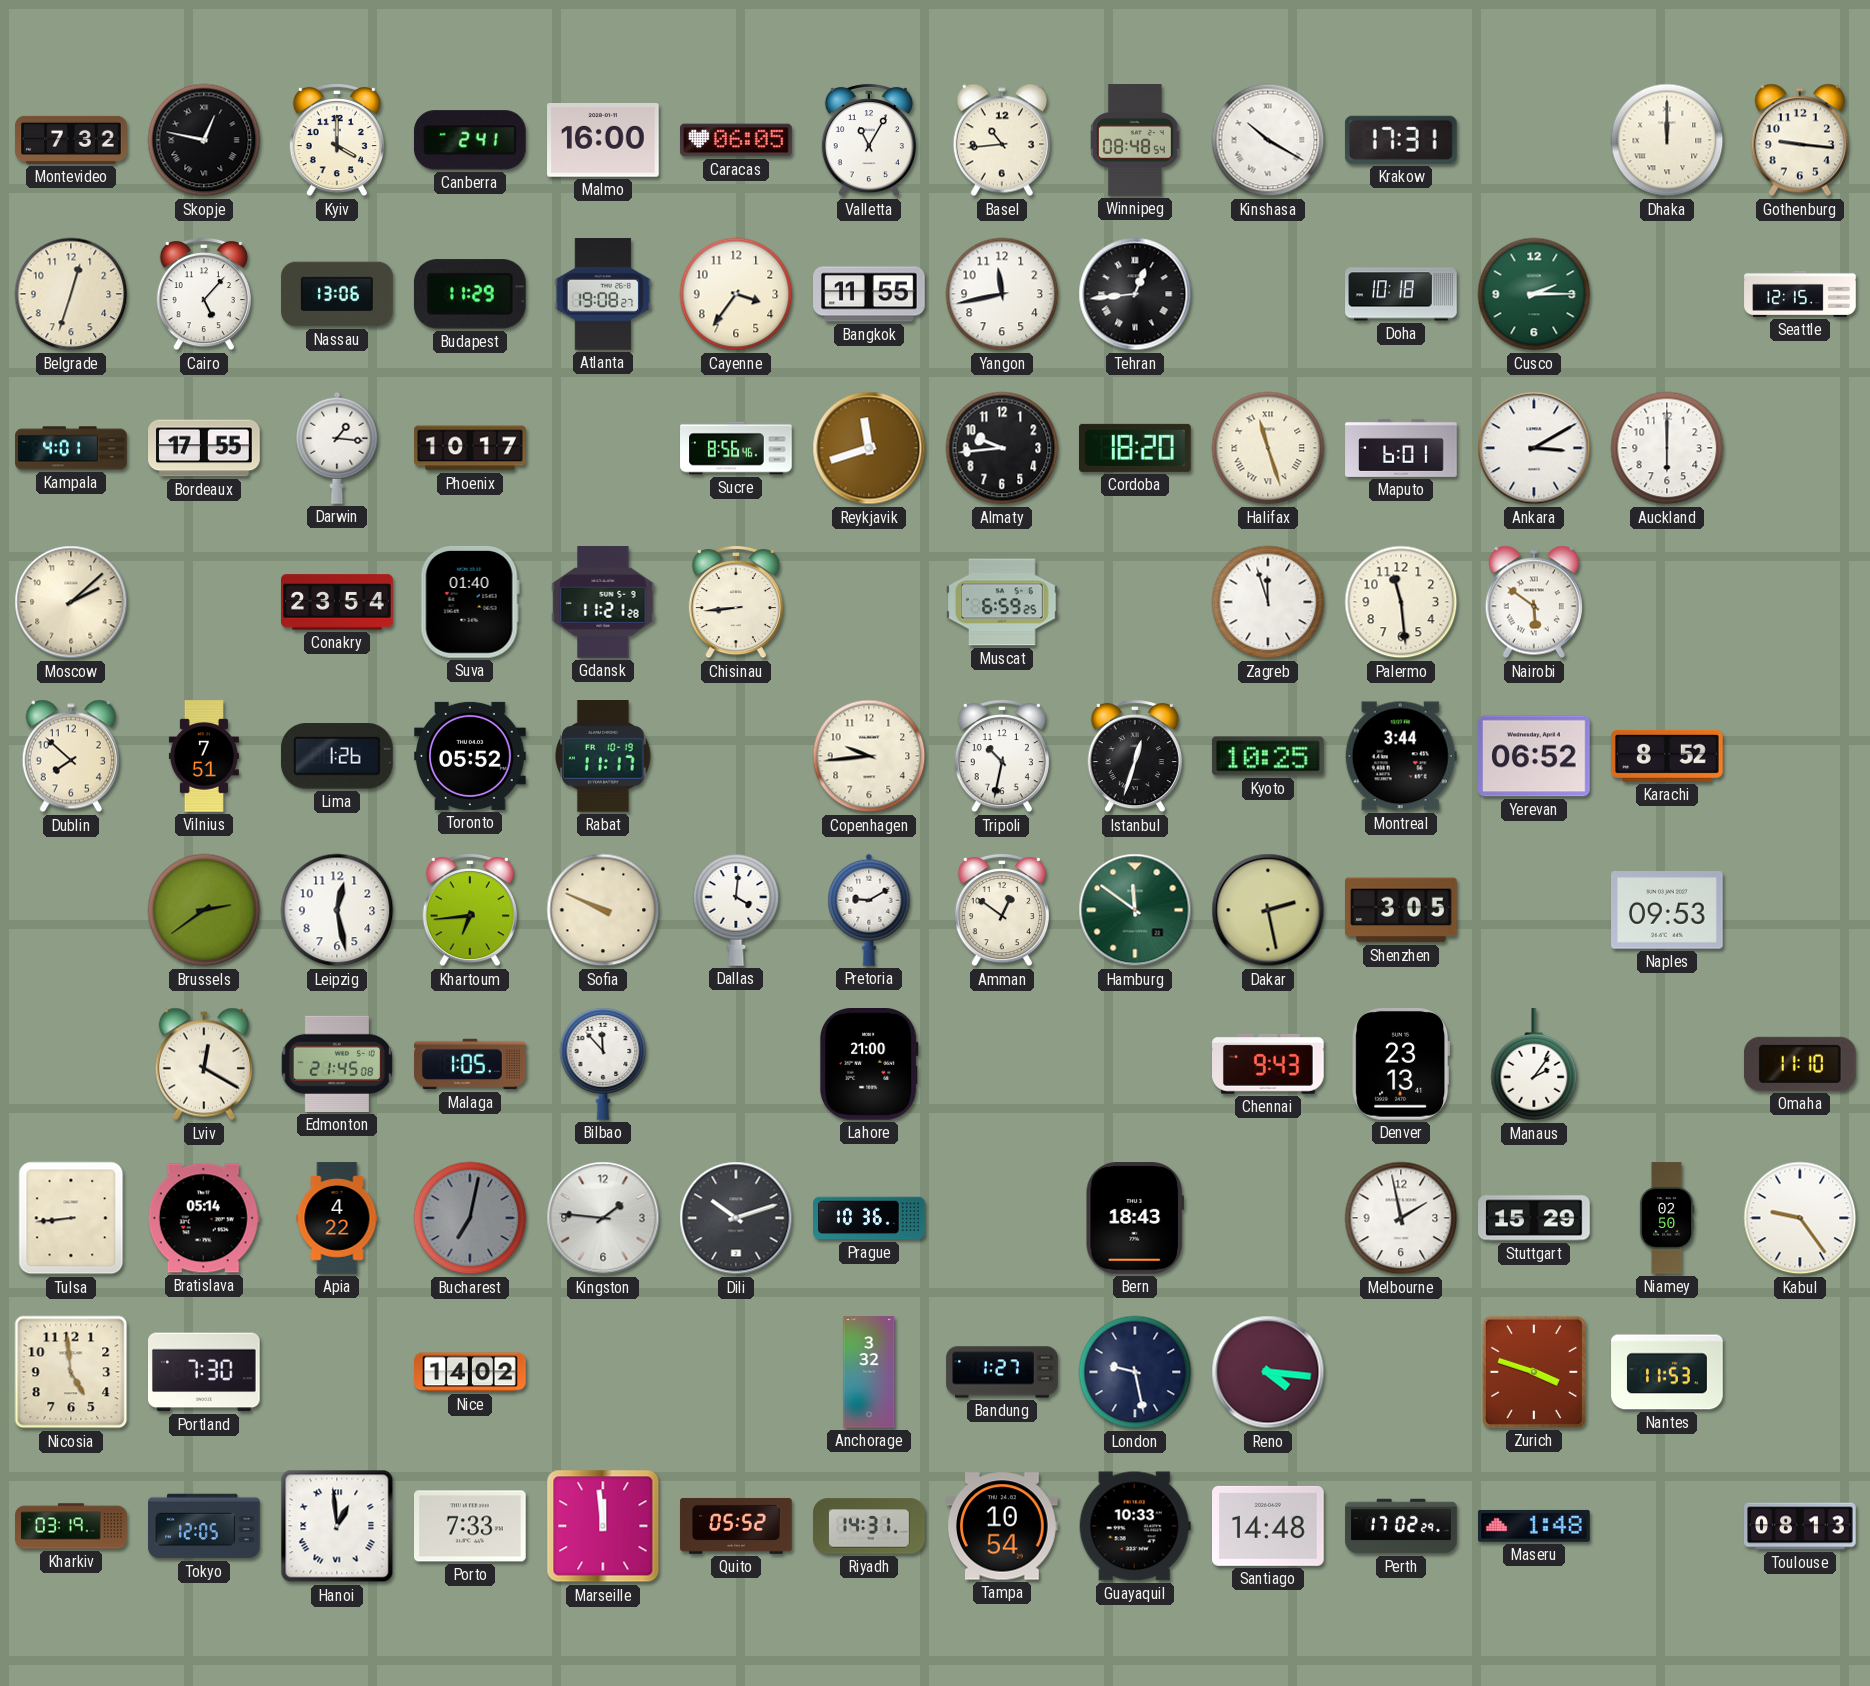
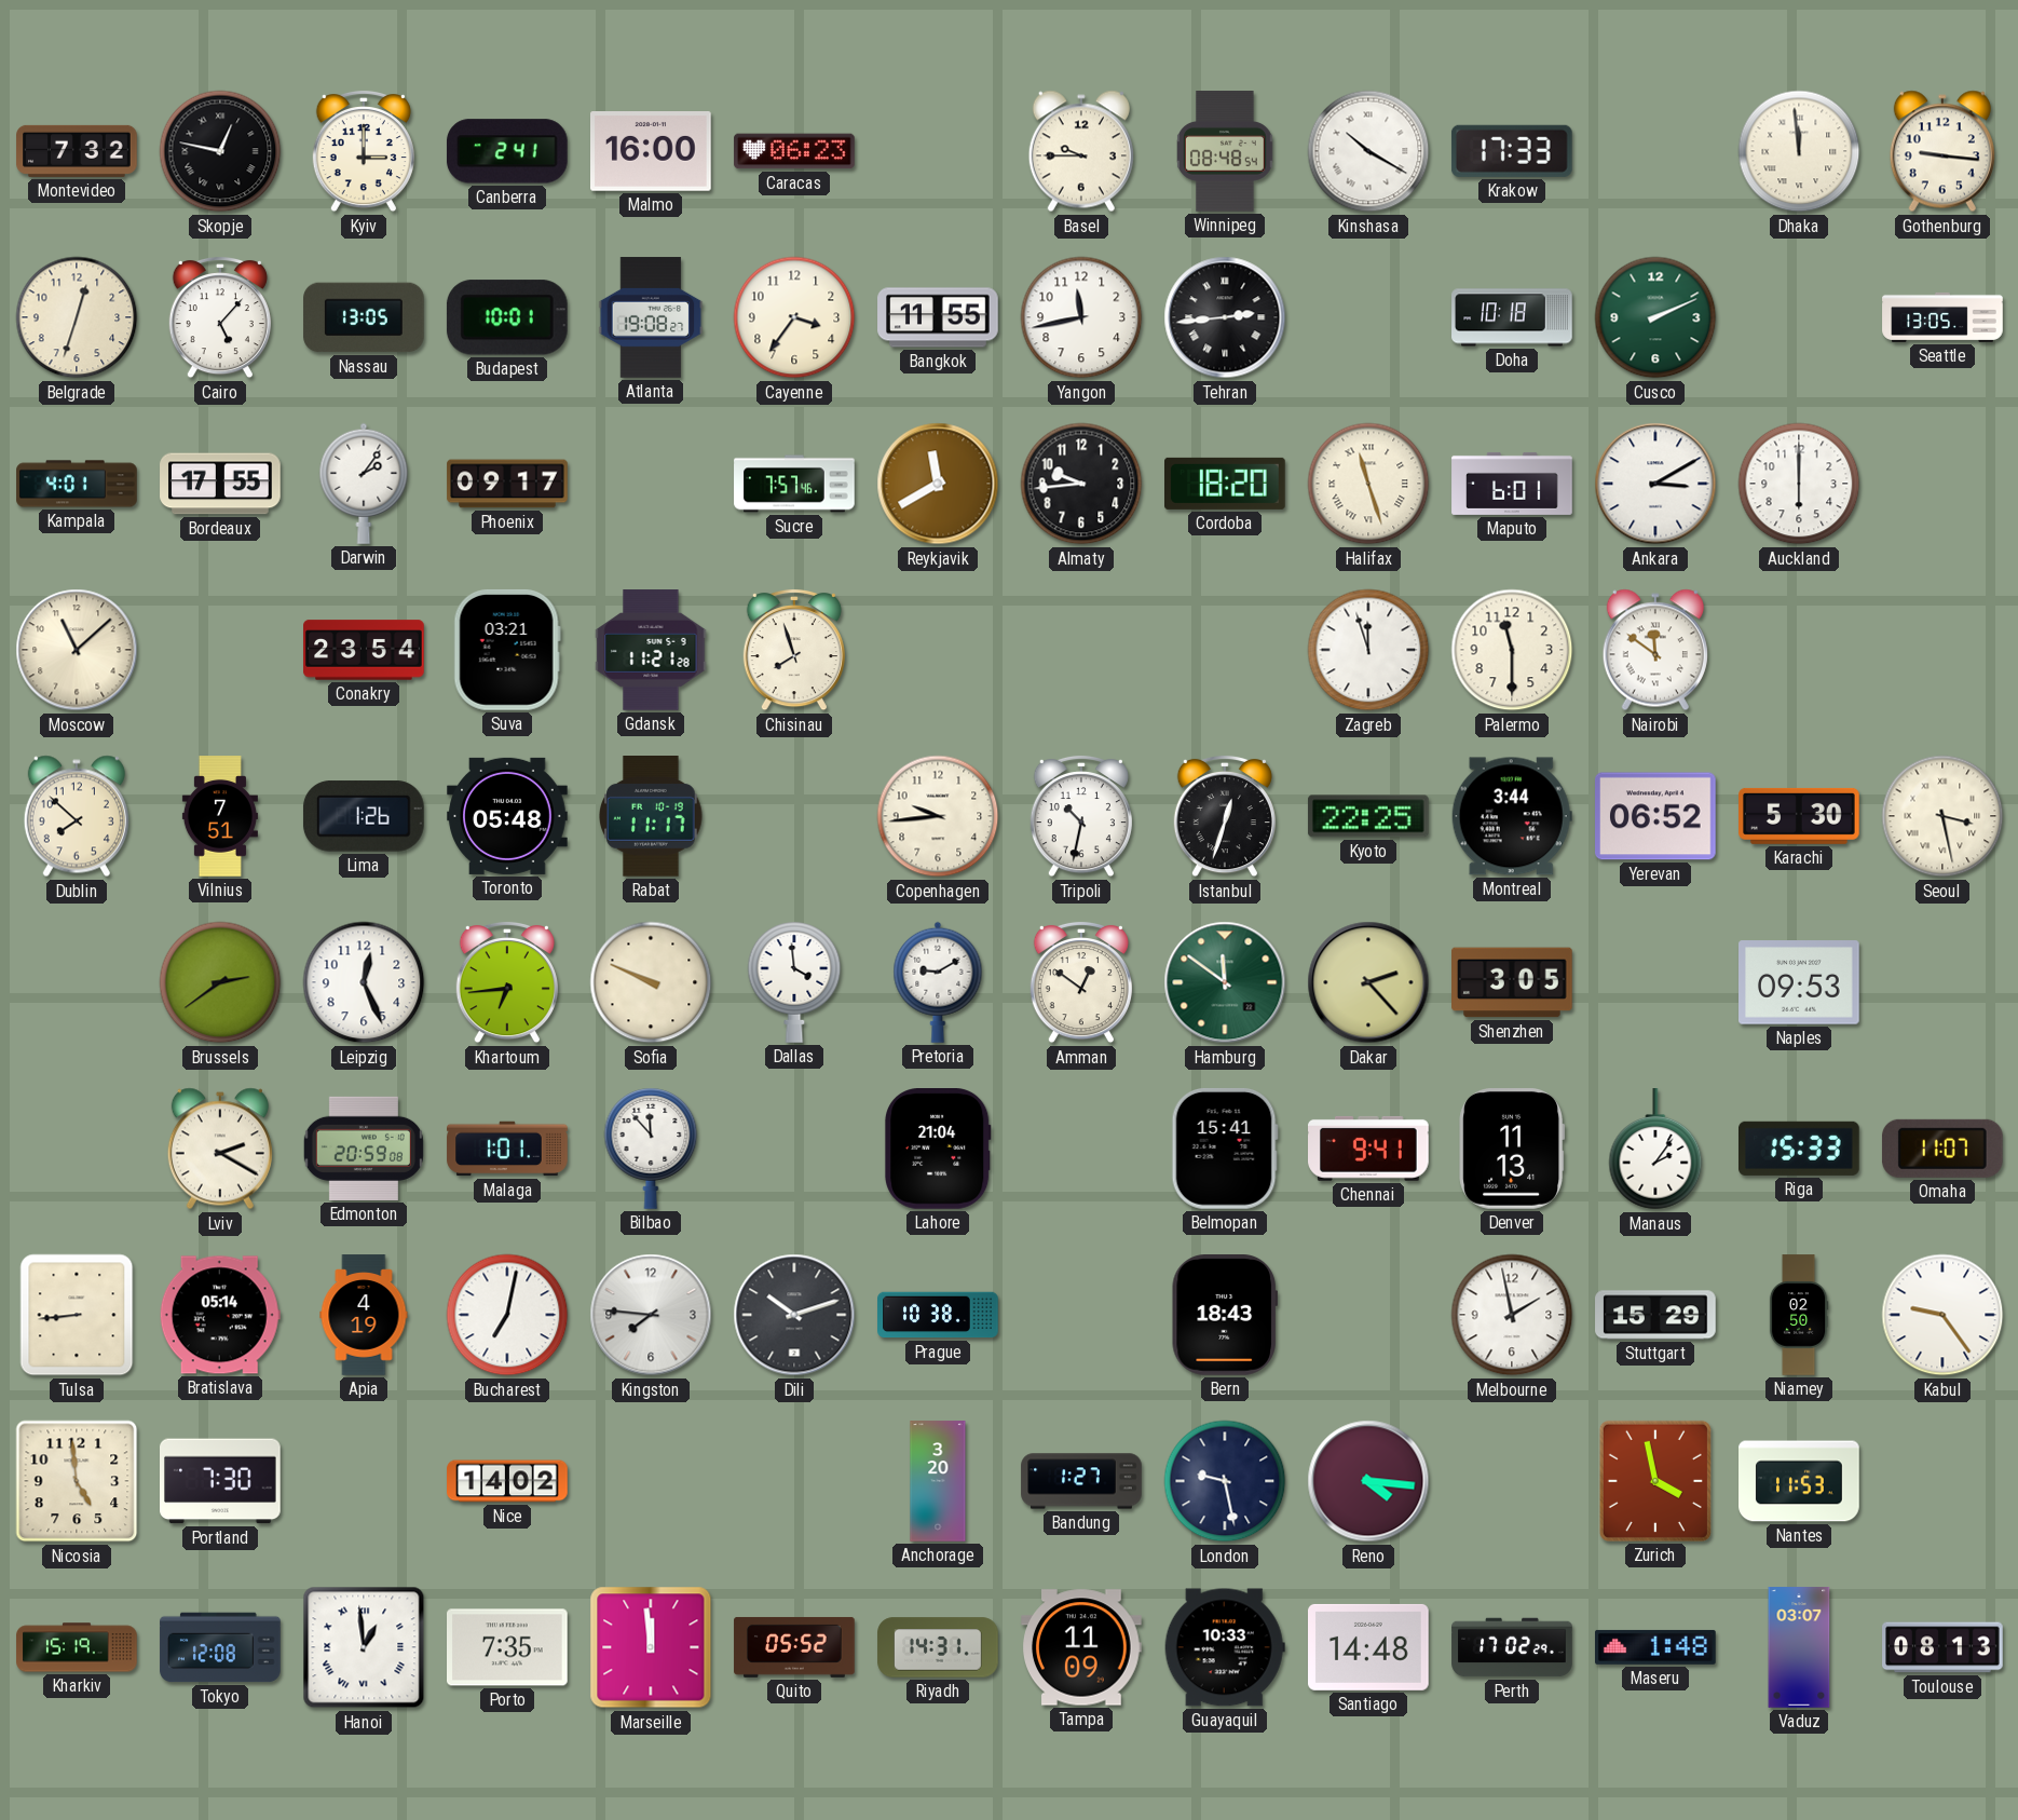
Kyiv: 4:00 -> 3:00 (364, 151)
Caracas: 06:05 -> 06:23 (794, 151)
Valletta: 11:05 -> none (869, 140)
Basel: 10:44 -> 9:45 (1081, 151)
Krakow: 17:31 -> 17:33 (1512, 151)
Dhaka: 12:00 -> 11:59 (1799, 151)
Nassau: 13:06 -> 13:05 (364, 317)
Budapest: 11:29 -> 10:01 (507, 317)
Tehran: 12:44 -> 2:44 (1225, 317)
Cusco: 2:15 -> 2:11 (1655, 317)
Seattle: 12:15 -> 13:05 (1942, 317)
Darwin: 1:16 -> 2:06 (364, 484)
Phoenix: 10:17 -> 09:17 (507, 484)
Sucre: 8:56 -> 7:57 (794, 484)
Reykjavik: 11:42 -> 11:40 (938, 484)
Moscow: 2:08 -> 11:08 (77, 650)
Suva: 01:40 -> 03:21 (507, 650)
Chisinau: 8:44 -> 7:57 (794, 650)
Muscat: 6:59 -> none (1003, 602)
Palermo: 11:29 -> 11:30 (1512, 650)
Nairobi: 5:51 -> 11:51 (1655, 650)
Toronto: 05:52 -> 05:48 (507, 816)
Kyoto: 10:25 -> 22:25 (1368, 816)
Karachi: 8:52 -> 5:30 (1799, 816)
Seoul: none -> 3:28 (1942, 816)
Leipzig: 12:28 -> 12:26 (364, 982)
Dallas: 4:01 -> 3:59 (794, 982)
Dakar: 2:28 -> 2:23 (1368, 982)
Lviv: 12:20 -> 2:20 (220, 1149)
Edmonton: 21:45 -> 20:59 (364, 1149)
Malaga: 1:05 -> 1:01 (507, 1149)
Lahore: 21:00 -> 21:04 (938, 1150)
Belmopan: none -> 15:41 (1225, 1149)
Chennai: 9:43 -> 9:41 (1369, 1149)
Denver: 23:13 -> 11:13 (1512, 1150)
Riga: none -> 15:33 (1800, 1149)
Omaha: 11:10 -> 11:07 (1942, 1149)
Apia: 4:22 -> 4:19 (364, 1315)
Bucharest dial: grey -> white (507, 1315)
Kingston: 1:46 -> 7:46 (651, 1315)
Prague: 10:36 -> 10:38 (938, 1315)
Anchorage: 3:32 -> 3:20 (938, 1481)
Zurich: 3:48 -> 3:58 (1655, 1481)
Kharkiv: 03:19 -> 15:19 (77, 1647)
Tokyo: 12:05 -> 12:08 (220, 1647)
Porto: 7:33 -> 7:35 (508, 1647)
Tampa: 10:54 -> 11:09 (1082, 1647)
Vaduz: none -> 03:07 (1799, 1647)
